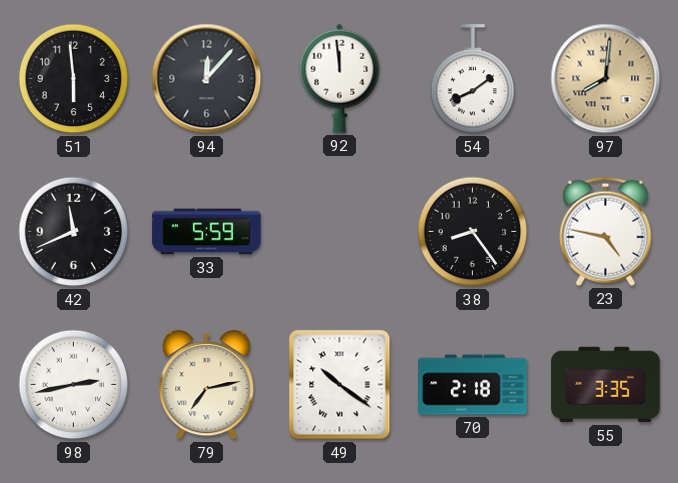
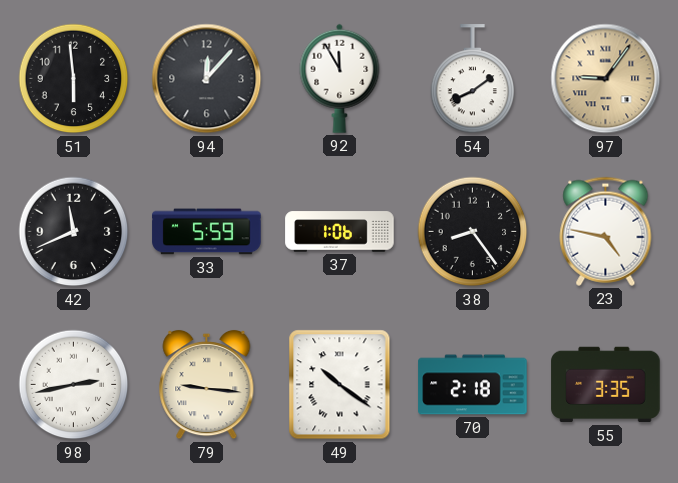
92: 11:59 -> 11:55 (340, 78)
97: 8:01 -> 9:06 (606, 79)
37: none -> 1:06 (340, 232)
79: 7:13 -> 9:16 (207, 385)
